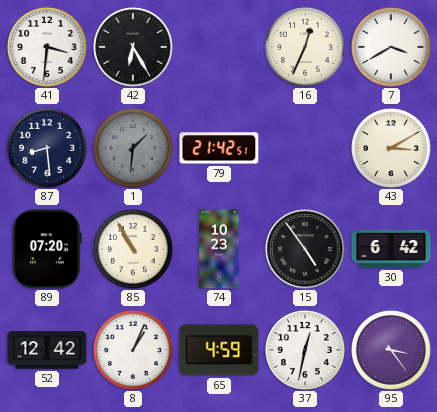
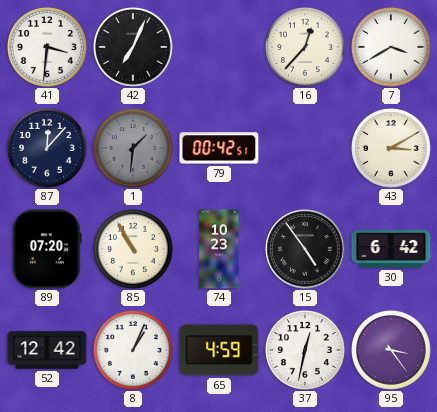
42: 6:25 -> 7:04 (134, 48)
16: 12:34 -> 12:37 (306, 48)
87: 8:29 -> 12:07 (48, 149)
79: 21:42 -> 00:42 (219, 148)
